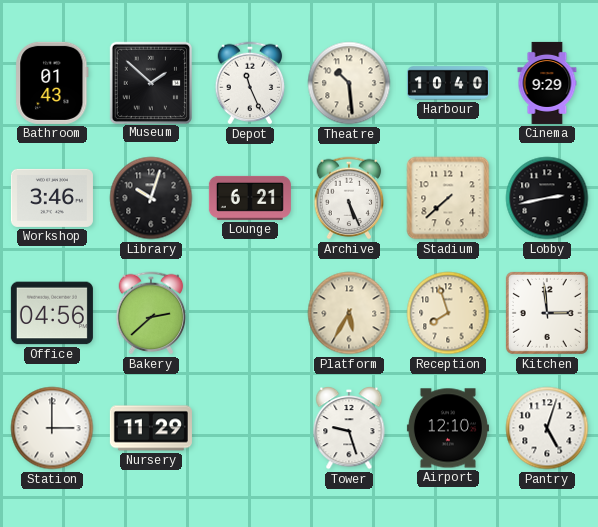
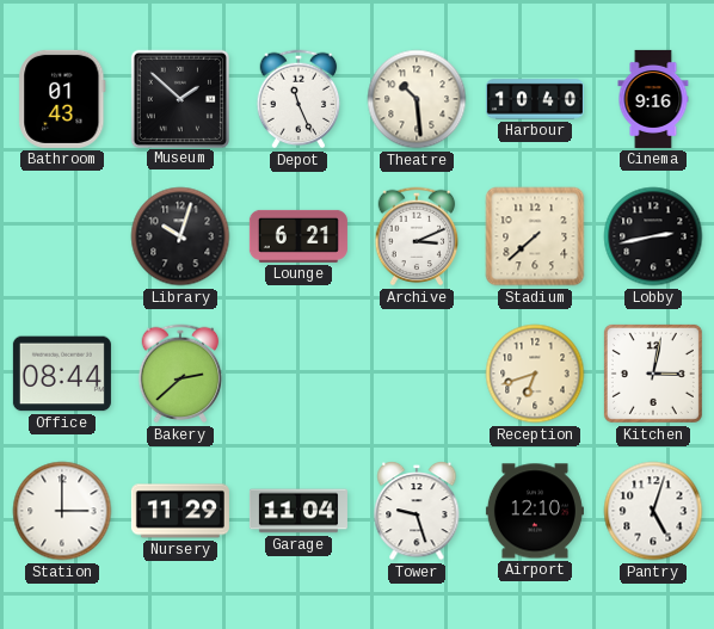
Cinema: 9:29 -> 9:16 (653, 99)
Workshop: 3:46 -> none (52, 198)
Archive: 5:26 -> 3:11 (417, 236)
Office: 04:56 -> 08:44 (62, 374)
Platform: 5:35 -> none (349, 313)
Reception: 7:57 -> 6:42 (535, 374)
Kitchen: 2:59 -> 3:02 (653, 374)
Garage: none -> 11:04 (298, 511)
